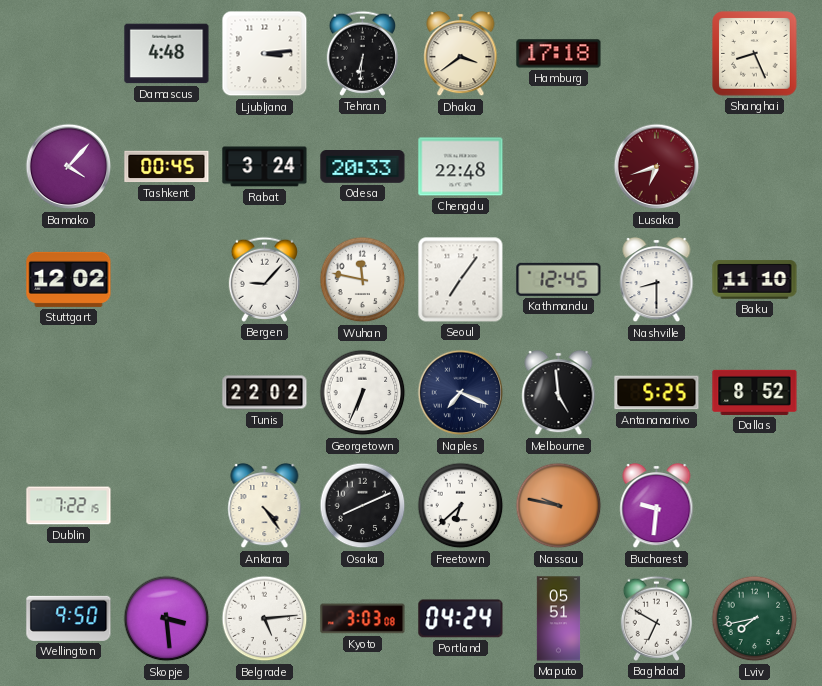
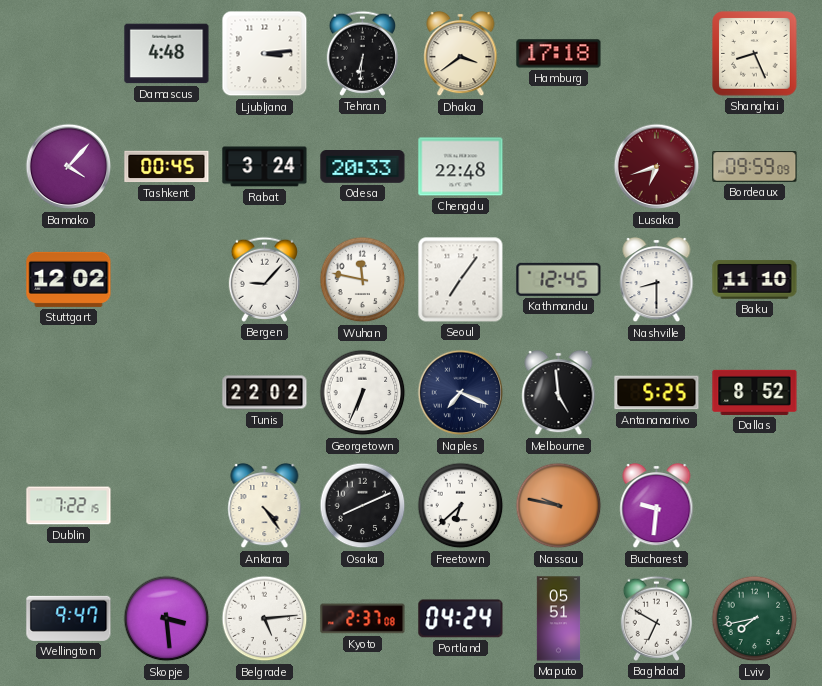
Bordeaux: none -> 09:59 (755, 167)
Wellington: 9:50 -> 9:47 (69, 618)
Kyoto: 3:03 -> 2:37 (363, 619)
